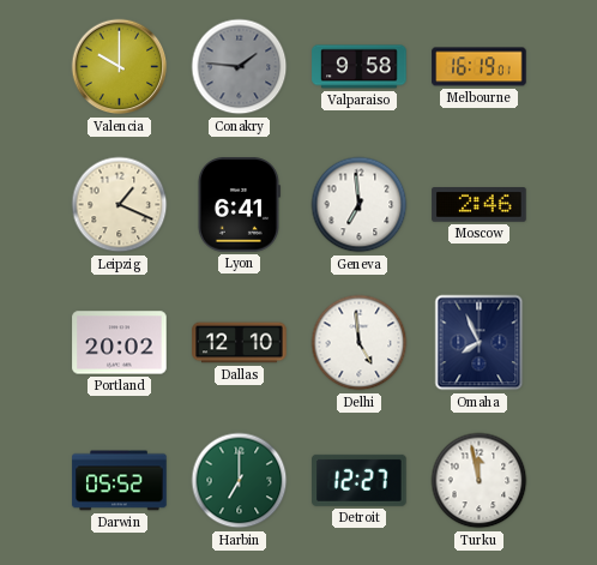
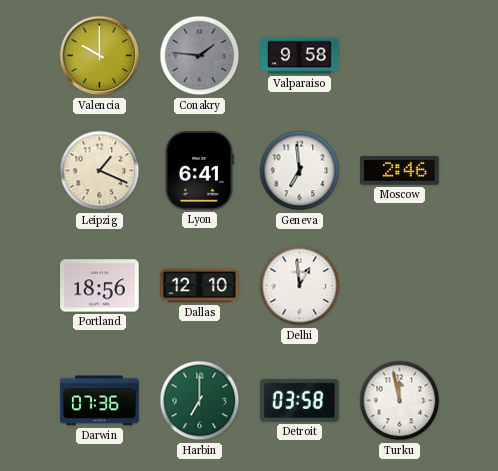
Melbourne: 16:19 -> none (480, 67)
Portland: 20:02 -> 18:56 (100, 286)
Delhi: 4:59 -> 12:59 (300, 286)
Omaha: 7:56 -> none (480, 343)
Darwin: 05:52 -> 07:36 (100, 401)
Detroit: 12:27 -> 03:58 (300, 400)
